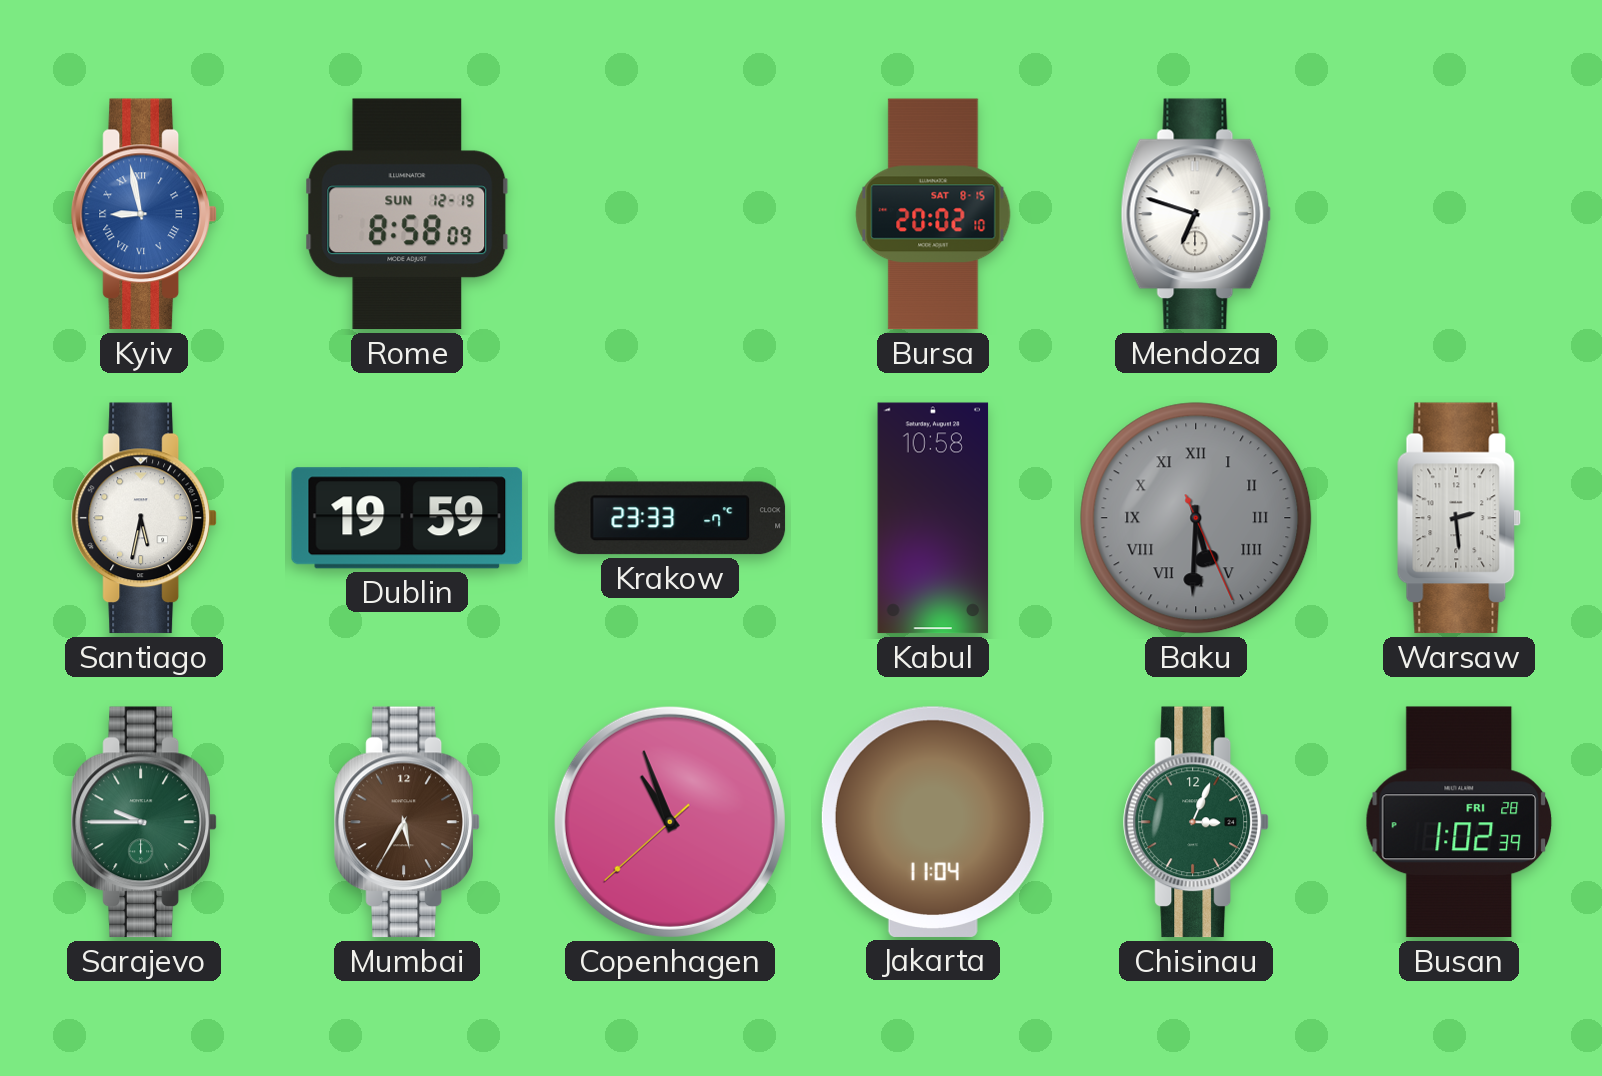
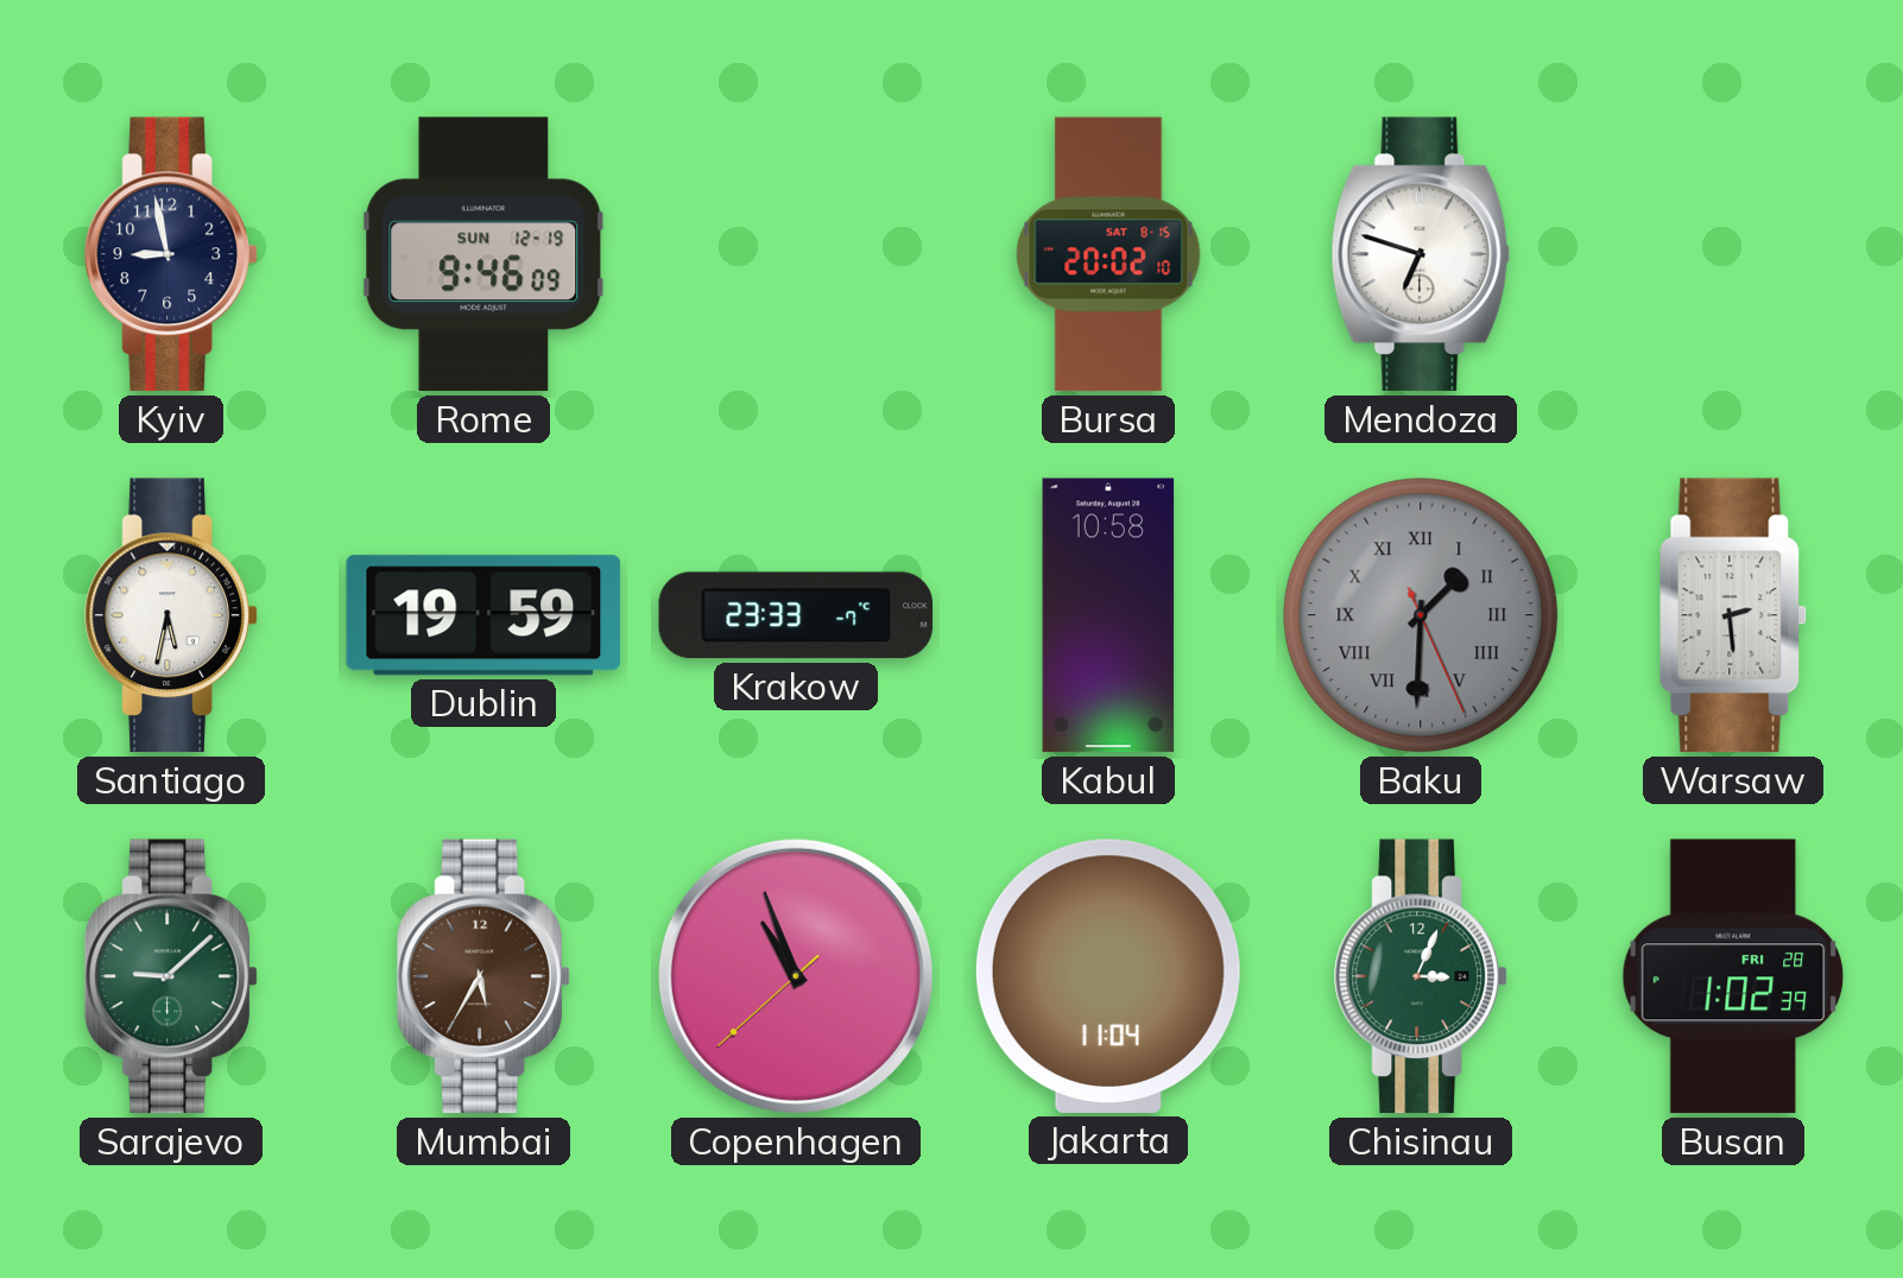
Kyiv dial: blue -> navy (171, 254)
Kyiv numerals: Roman -> Arabic (171, 254)
Rome: 8:58 -> 9:46 (483, 254)
Baku: 5:30 -> 1:30 (1421, 615)
Sarajevo: 9:45 -> 9:08 (171, 976)
